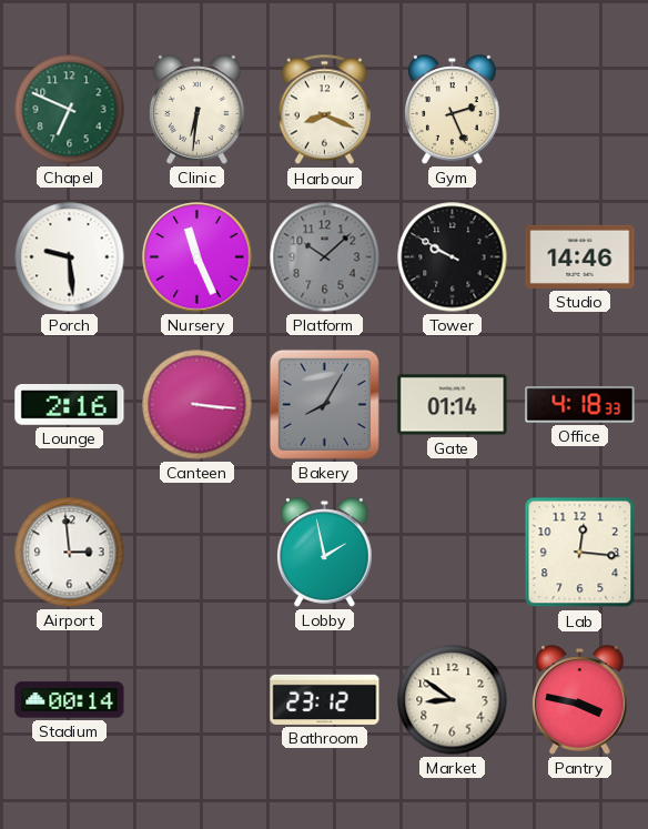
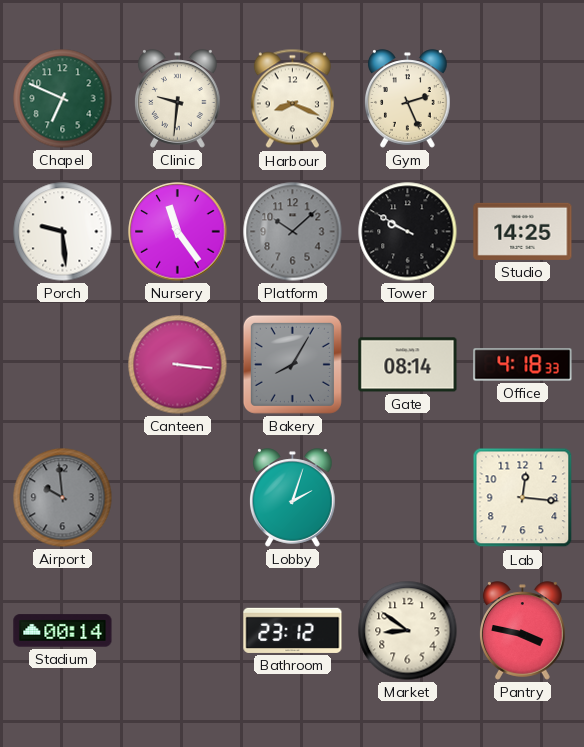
Clinic: 6:31 -> 9:31 (178, 99)
Nursery: 11:26 -> 11:24 (178, 232)
Studio: 14:46 -> 14:25 (523, 231)
Lounge: 2:16 -> none (70, 405)
Gate: 01:14 -> 08:14 (408, 365)
Airport: 2:59 -> 9:59 (63, 498)
Airport dial: white -> grey (63, 498)
Lobby: 1:58 -> 2:03 (293, 498)
